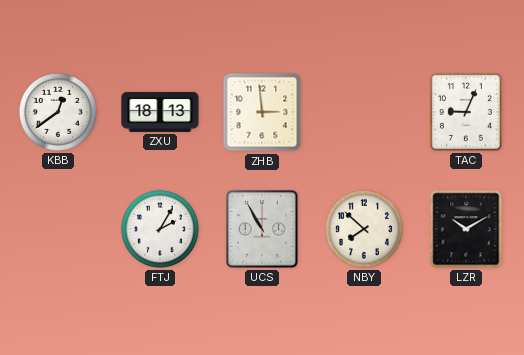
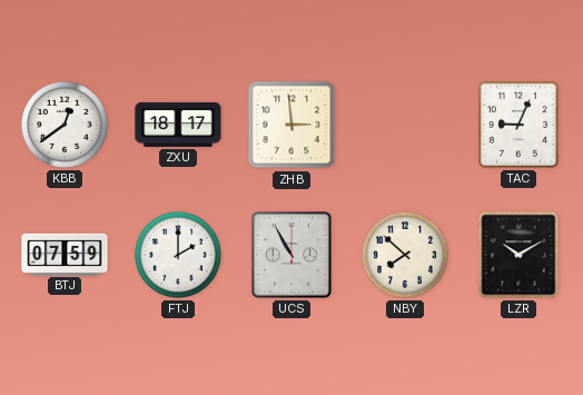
ZXU: 18:13 -> 18:17 (178, 125)
BTJ: none -> 07:59 (65, 254)
FTJ: 2:05 -> 2:00 (178, 255)
